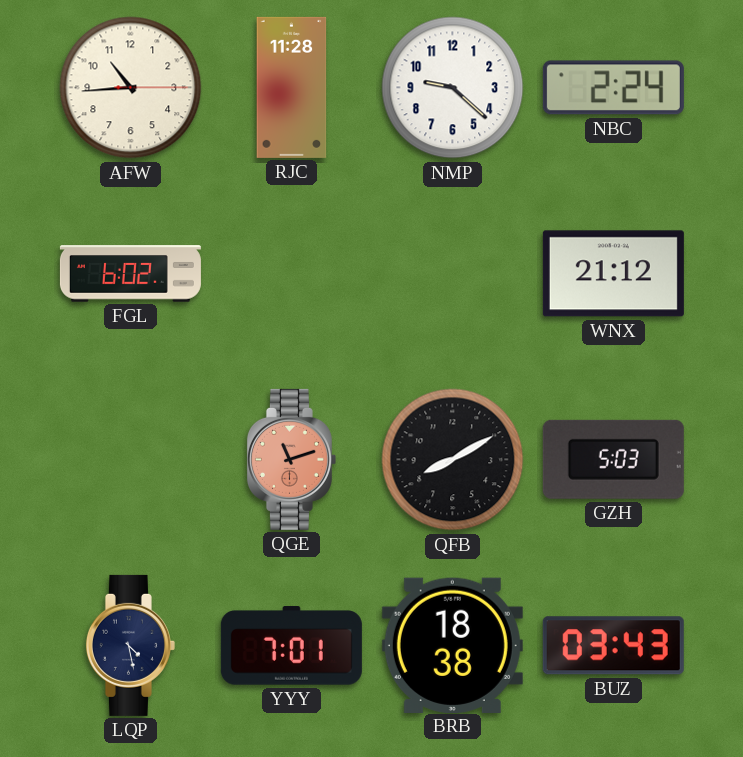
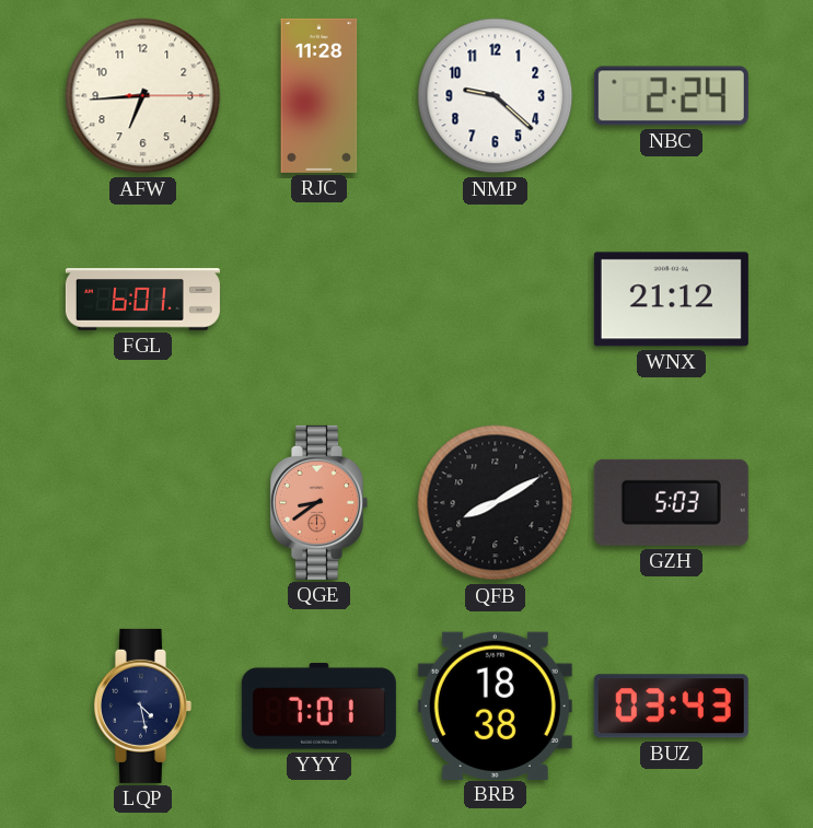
AFW: 10:44 -> 6:44 (143, 96)
FGL: 6:02 -> 6:01 (142, 300)
QGE: 11:12 -> 8:39 (318, 502)
